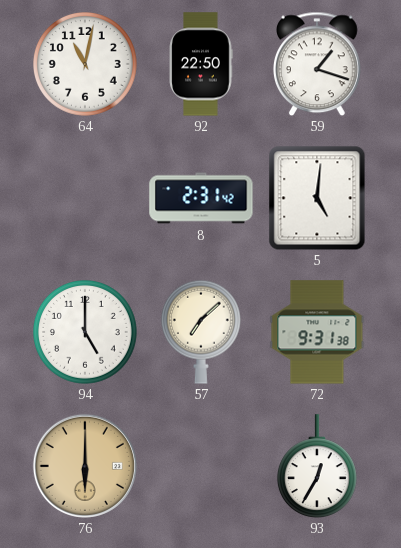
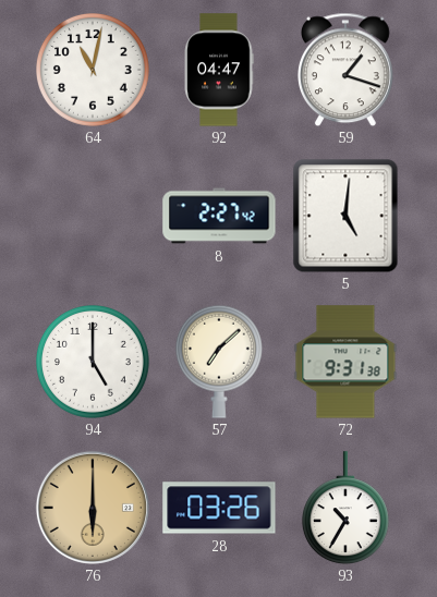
92: 22:50 -> 04:47 (219, 70)
8: 2:31 -> 2:27 (219, 216)
28: none -> 03:26 (219, 508)
93: 12:35 -> 10:35 (345, 508)
